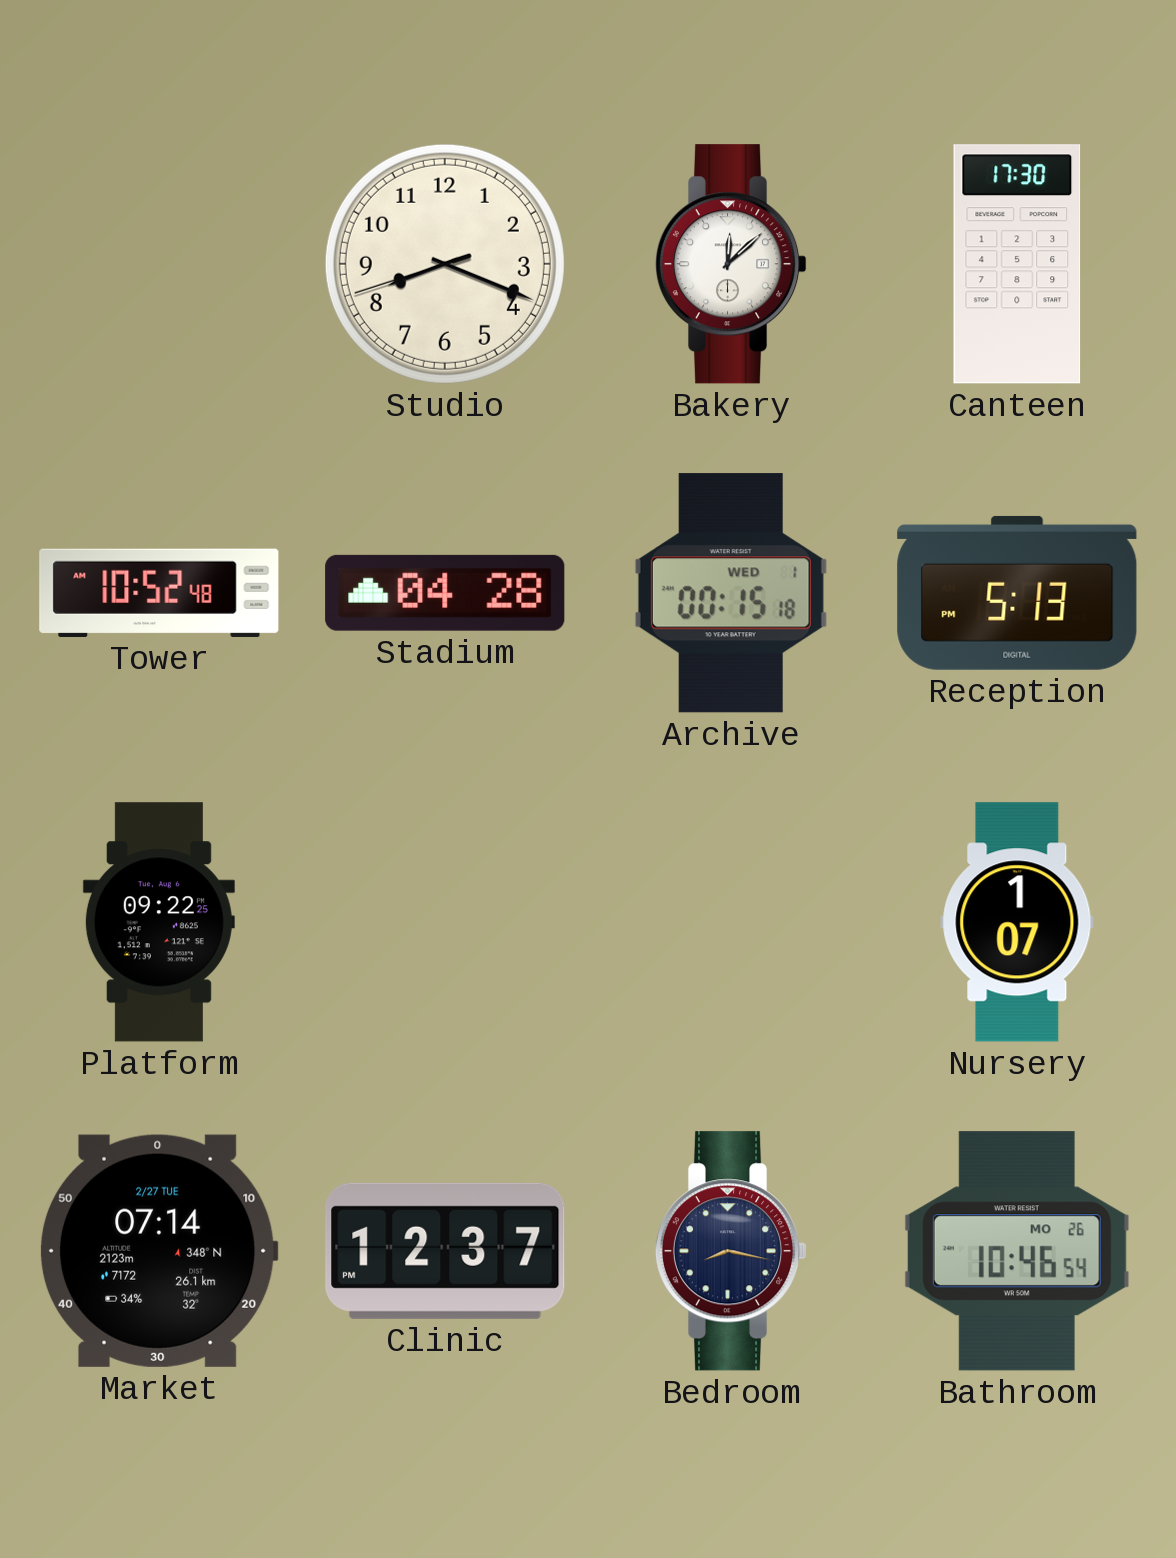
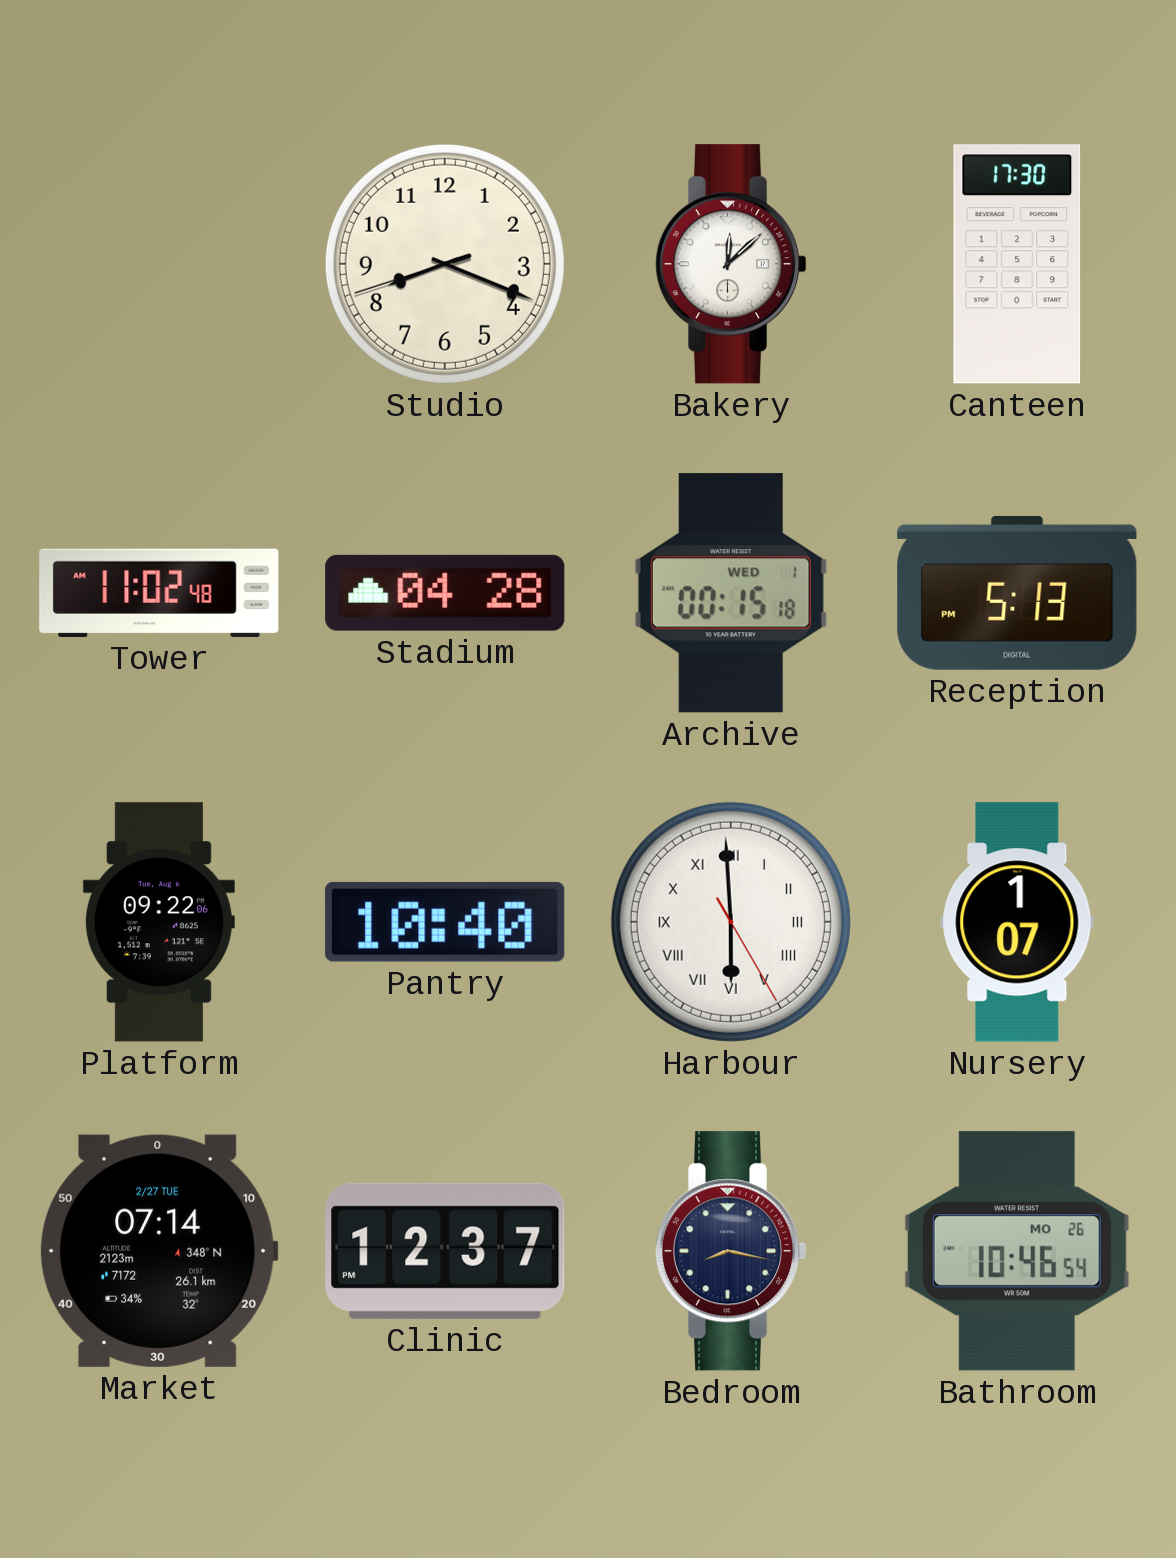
Tower: 10:52 -> 11:02 (159, 593)
Platform: 09:22:25 -> 09:22:06 (159, 922)
Pantry: none -> 10:40 (445, 922)
Harbour: none -> 5:59 (731, 922)
